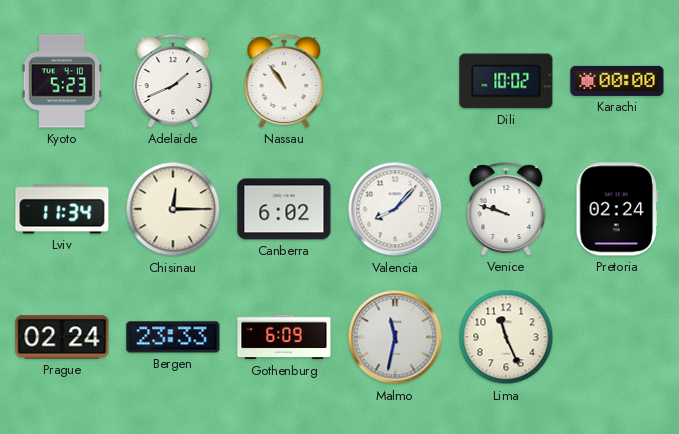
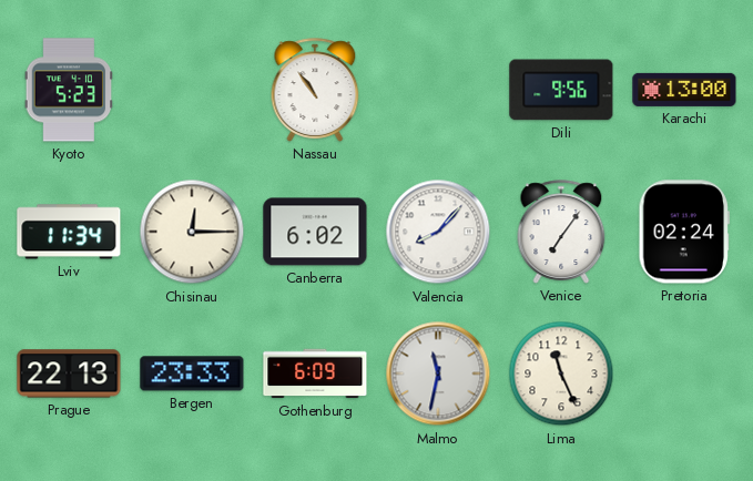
Adelaide: 1:41 -> none (173, 81)
Dili: 10:02 -> 9:56 (561, 90)
Karachi: 00:00 -> 13:00 (684, 90)
Venice: 9:48 -> 7:06 (561, 232)
Prague: 02:24 -> 22:13 (69, 373)
